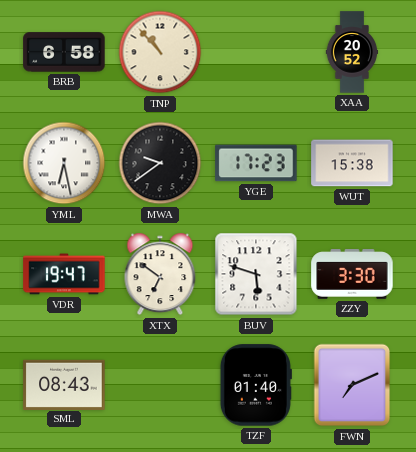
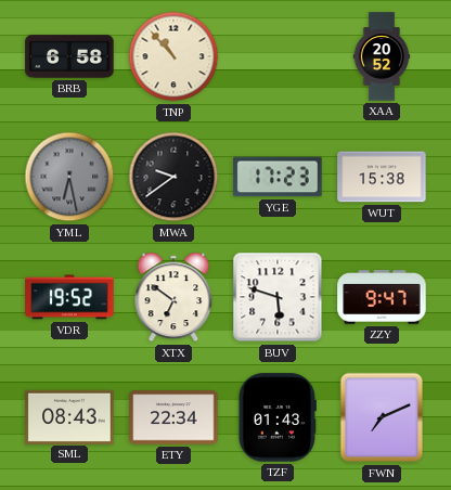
YML dial: white -> grey (69, 177)
VDR: 19:47 -> 19:52 (69, 297)
ZZY: 3:30 -> 9:47 (382, 298)
ETY: none -> 22:34 (173, 417)
TZF: 01:40 -> 01:43 (278, 417)
